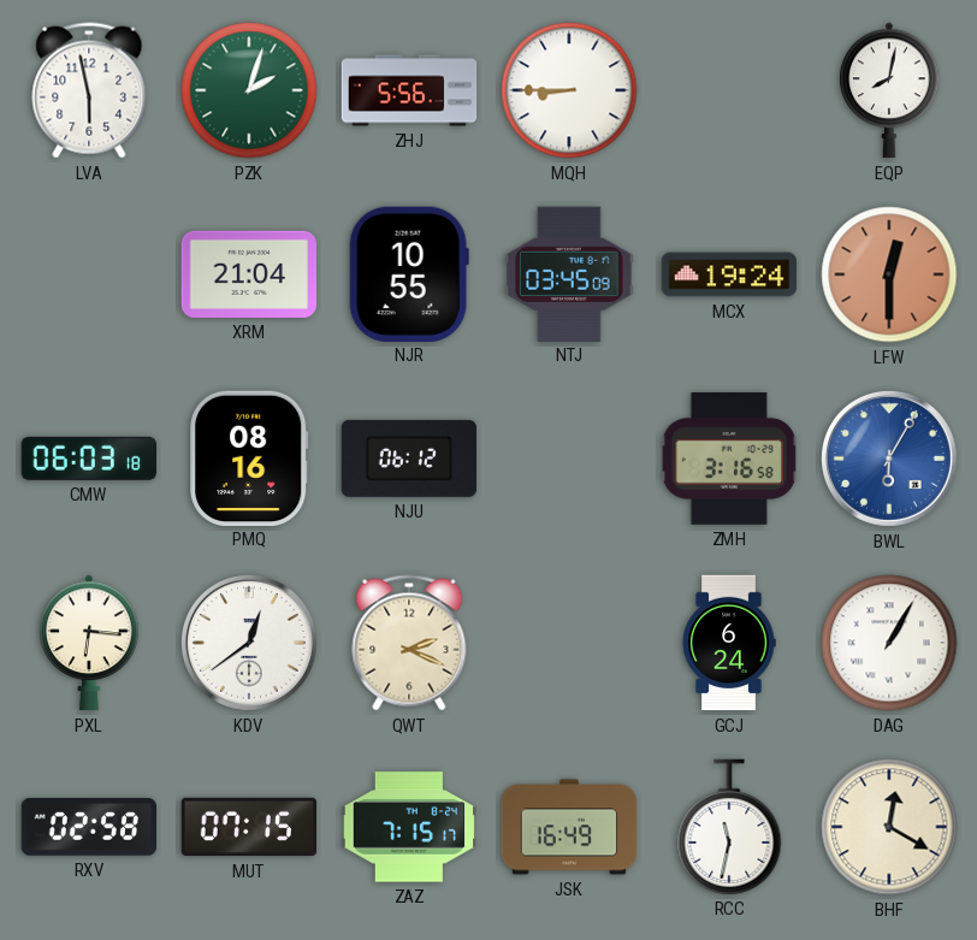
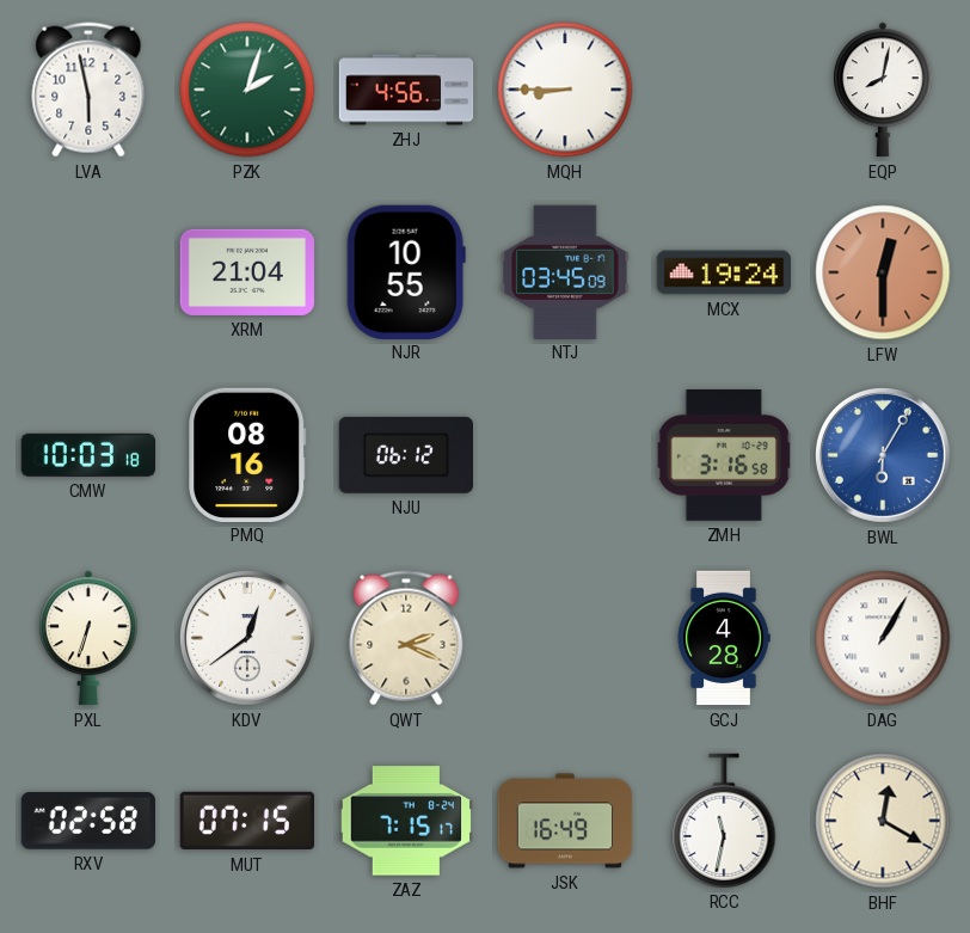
ZHJ: 5:56 -> 4:56 (406, 90)
CMW: 06:03 -> 10:03 (87, 455)
PXL: 6:16 -> 6:33 (88, 638)
GCJ: 6:24 -> 4:28 (724, 638)
